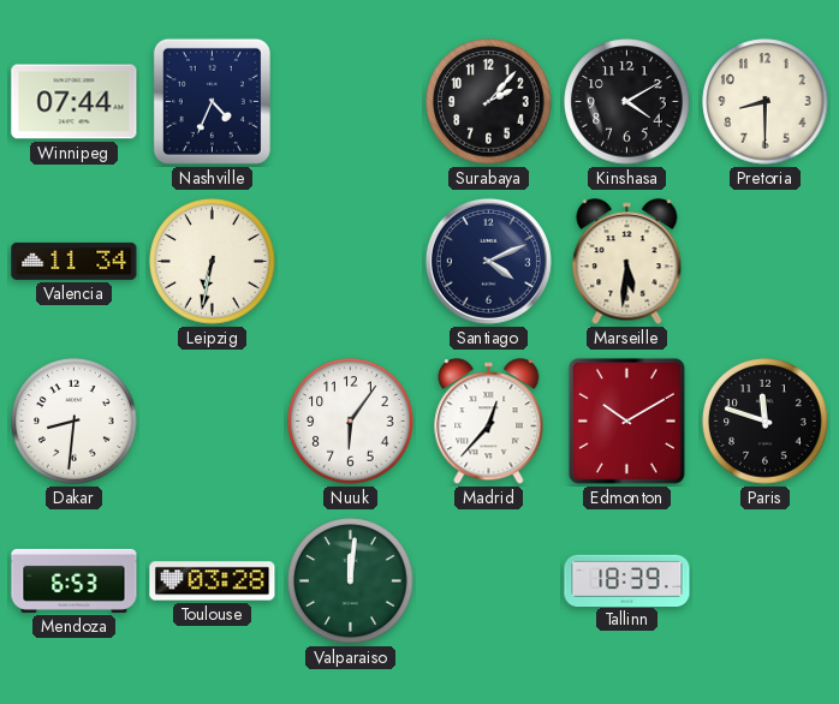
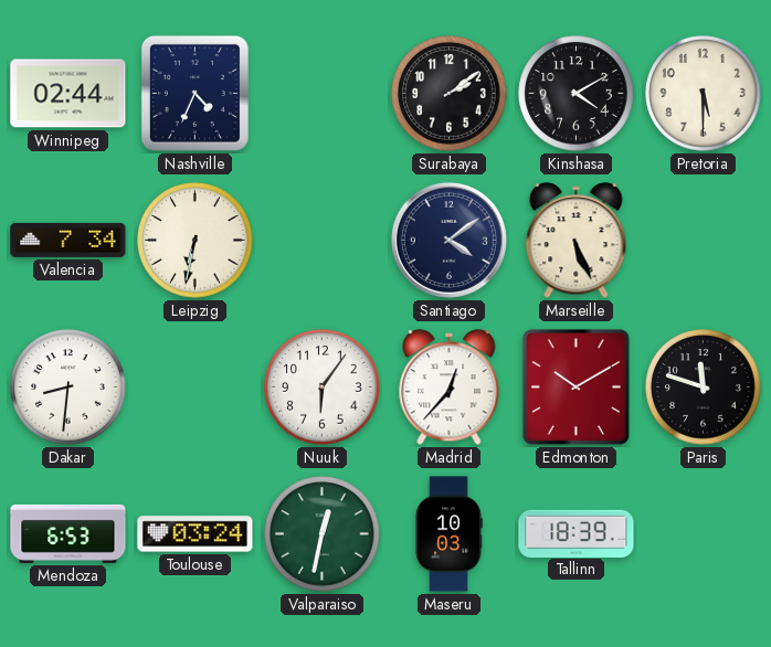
Winnipeg: 07:44 -> 02:44 (68, 94)
Surabaya: 2:07 -> 2:09 (450, 94)
Pretoria: 8:30 -> 5:30 (704, 94)
Valencia: 11:34 -> 7:34 (68, 240)
Santiago: 4:11 -> 4:09 (448, 240)
Marseille: 5:31 -> 5:26 (577, 241)
Toulouse: 03:28 -> 03:24 (196, 534)
Valparaiso: 12:01 -> 12:32 (323, 534)
Maseru: none -> 10:03 (448, 534)
